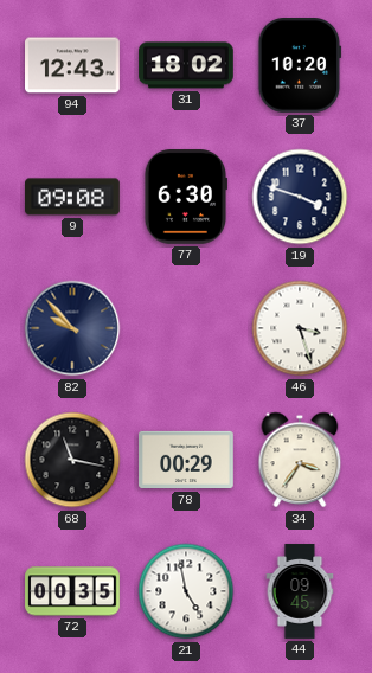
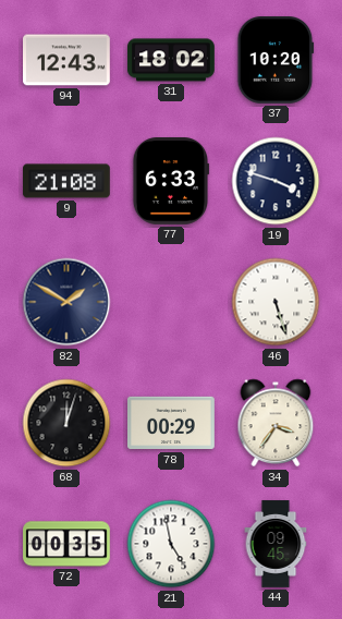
9: 09:08 -> 21:08 (68, 181)
77: 6:30 -> 6:33 (171, 182)
82: 9:53 -> 1:50 (66, 302)
46: 3:27 -> 5:27 (276, 302)
68: 11:17 -> 12:03 (66, 423)
